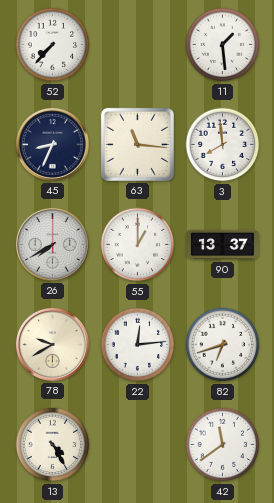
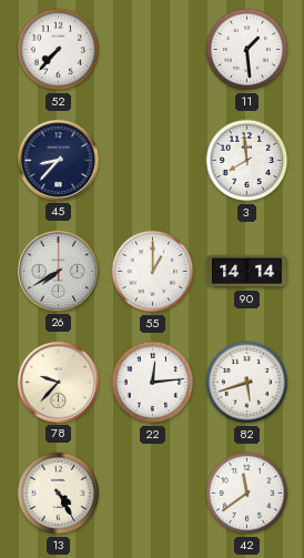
45: 8:34 -> 8:37 (58, 160)
63: 11:16 -> none (137, 144)
90: 13:37 -> 14:14 (247, 272)
78: 9:40 -> 9:37 (58, 382)
82: 6:42 -> 5:42 (247, 383)
